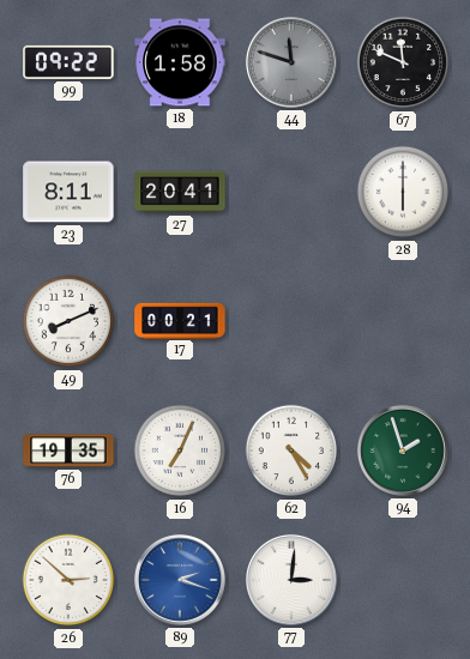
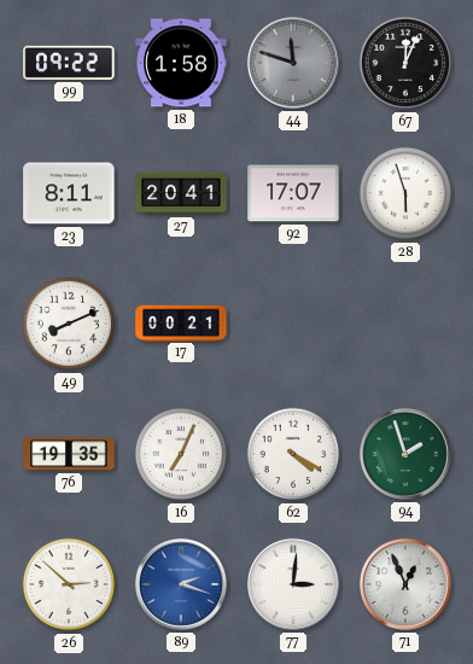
67: 11:49 -> 12:04 (405, 63)
92: none -> 17:07 (293, 193)
28: 6:00 -> 5:57 (405, 193)
62: 4:25 -> 4:20 (293, 454)
71: none -> 12:56 (405, 584)
